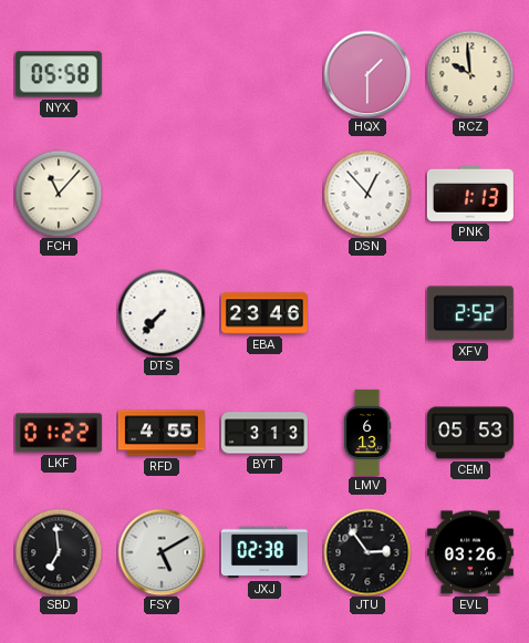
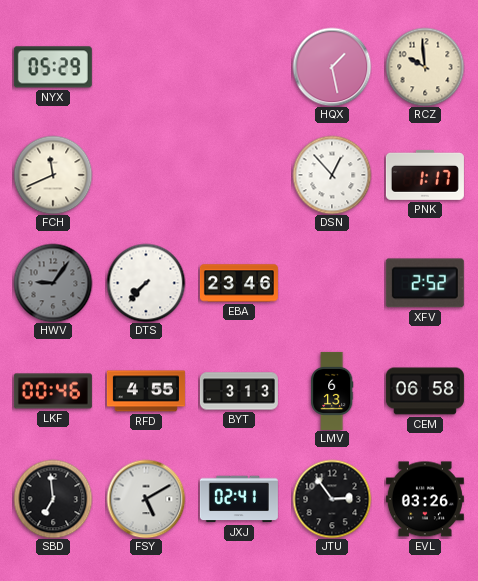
NYX: 05:58 -> 05:29 (53, 67)
HQX: 1:30 -> 1:28 (332, 67)
FCH: 11:07 -> 11:41 (53, 175)
PNK: 1:13 -> 1:17 (425, 175)
HWV: none -> 9:06 (53, 283)
LKF: 01:22 -> 00:46 (53, 391)
CEM: 05:53 -> 06:58 (425, 391)
JXJ: 02:38 -> 02:41 (239, 499)
